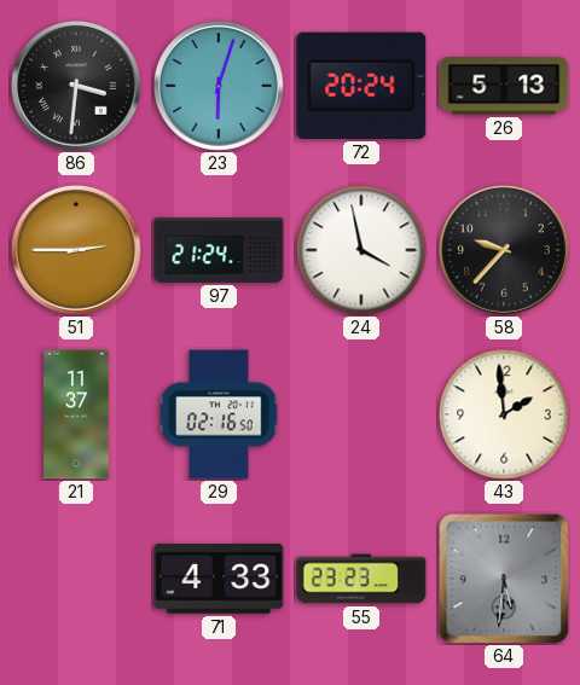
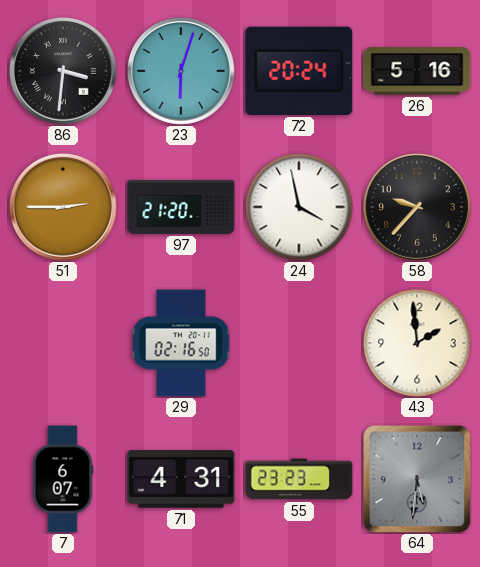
26: 5:13 -> 5:16 (417, 71)
97: 21:24 -> 21:20 (181, 207)
21: 11:37 -> none (76, 414)
7: none -> 6:07 (63, 479)
71: 4:33 -> 4:31 (181, 480)
